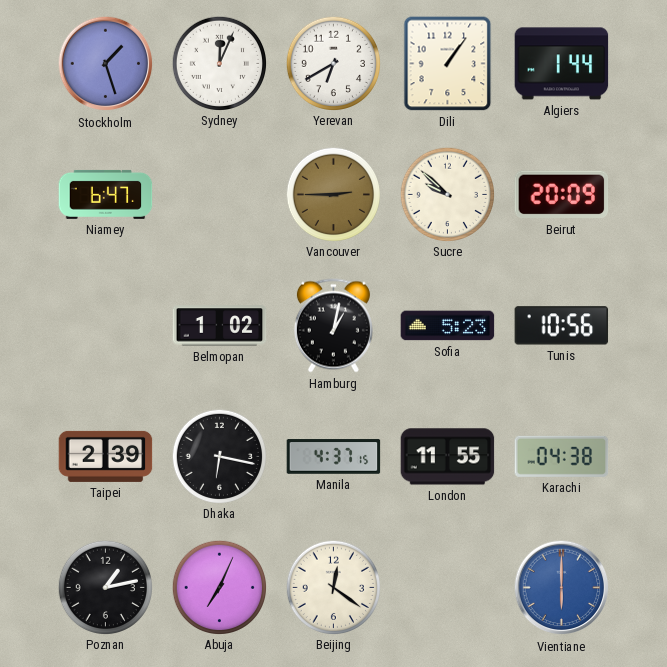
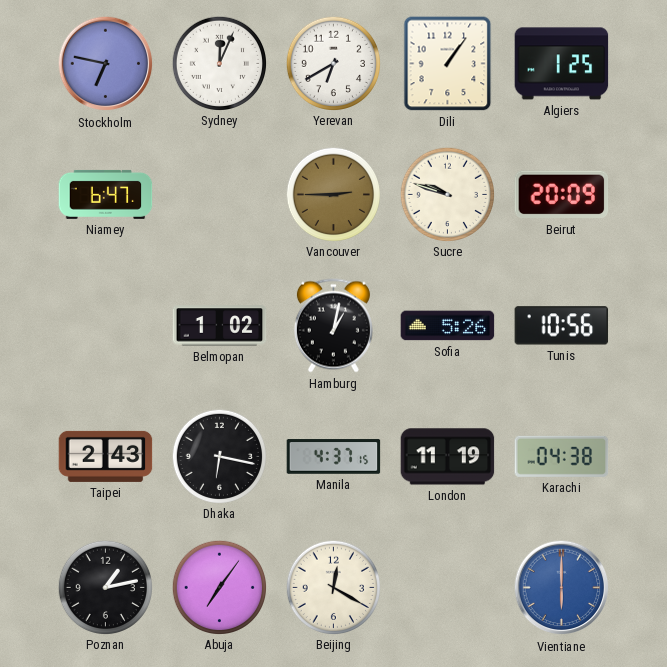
Stockholm: 1:27 -> 6:47 (106, 64)
Algiers: 1:44 -> 1:25 (562, 64)
Sucre: 9:52 -> 9:48 (447, 194)
Sofia: 5:23 -> 5:26 (448, 326)
Taipei: 2:39 -> 2:43 (106, 456)
London: 11:55 -> 11:19 (448, 457)
Abuja: 7:04 -> 7:06 (219, 587)
Beijing: 12:21 -> 12:20 (333, 587)
